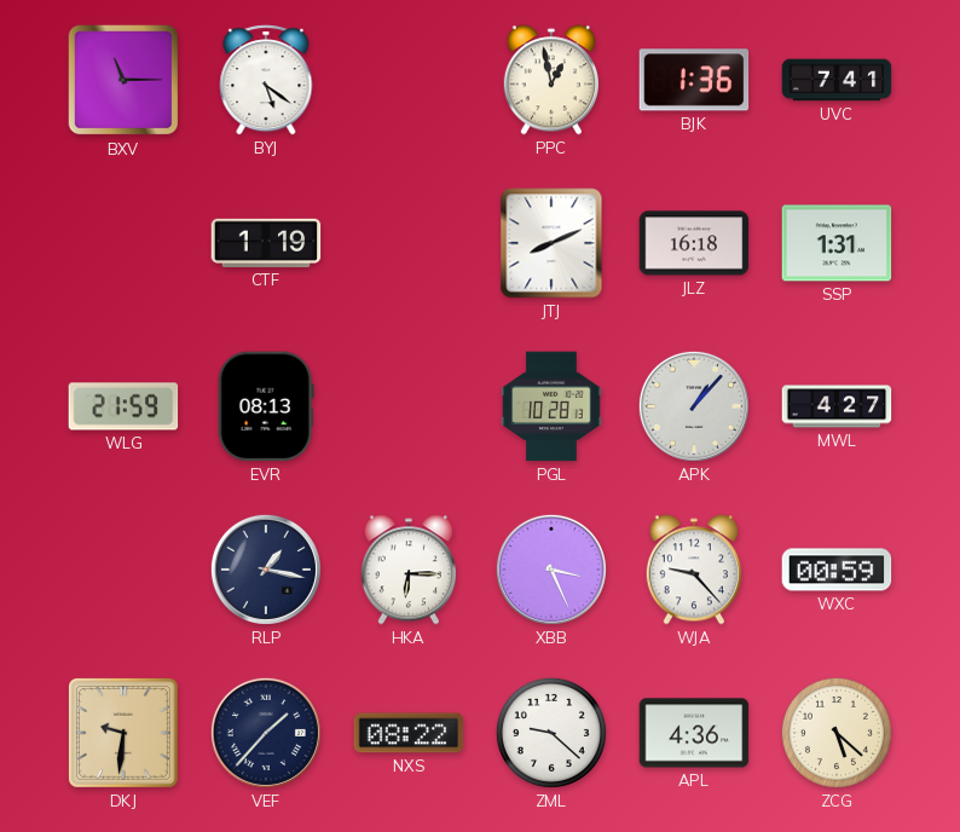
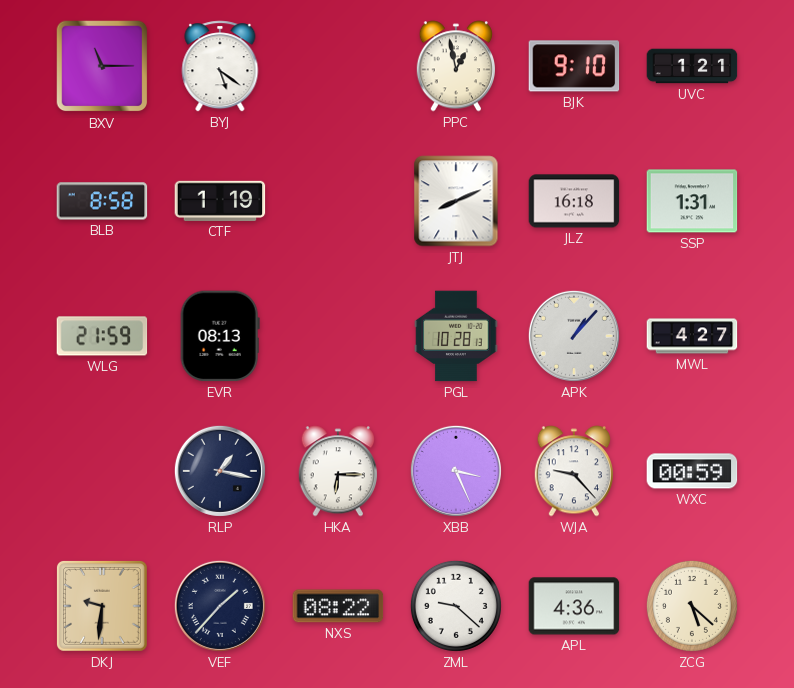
BJK: 1:36 -> 9:10 (574, 66)
UVC: 7:41 -> 1:21 (692, 66)
BLB: none -> 8:58 (102, 201)
